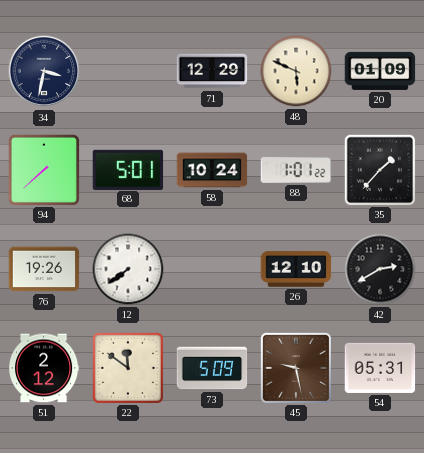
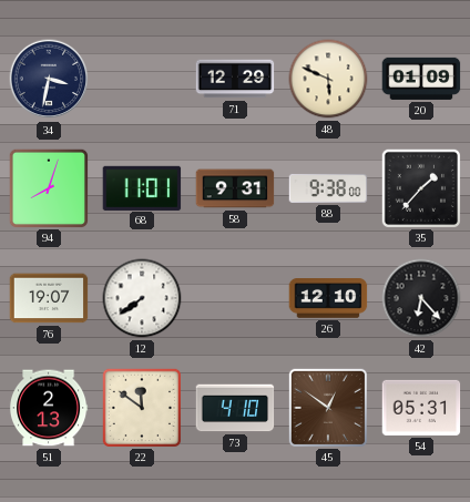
94: 7:38 -> 8:03 (48, 187)
68: 5:01 -> 11:01 (142, 187)
58: 10:24 -> 9:31 (235, 188)
88: 1:01 -> 9:38 (328, 188)
76: 19:26 -> 19:07 (49, 298)
42: 2:40 -> 6:23 (421, 298)
51: 2:12 -> 2:13 (49, 408)
73: 5:09 -> 4:10 (235, 408)
45: 9:28 -> 12:51 (327, 407)
